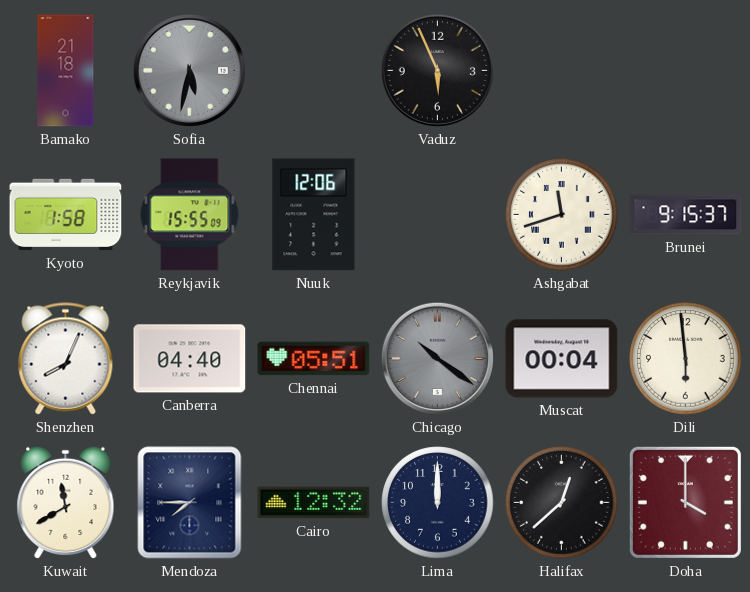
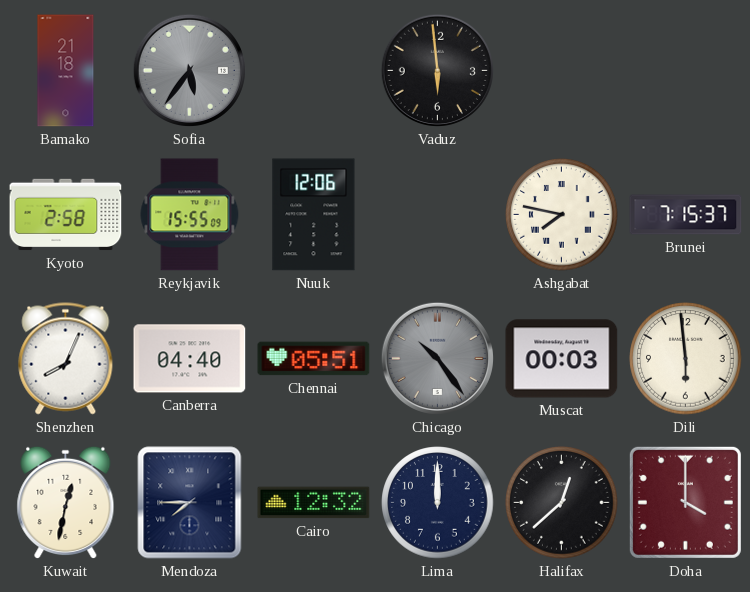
Sofia: 5:32 -> 5:36 (189, 70)
Vaduz: 5:56 -> 5:59 (437, 70)
Kyoto: 1:58 -> 2:58 (66, 215)
Ashgabat: 11:42 -> 7:47 (562, 215)
Brunei: 9:15 -> 7:15 (686, 215)
Chicago: 10:21 -> 10:24 (437, 358)
Muscat: 00:04 -> 00:03 (562, 359)
Kuwait: 11:40 -> 12:32 (66, 503)
